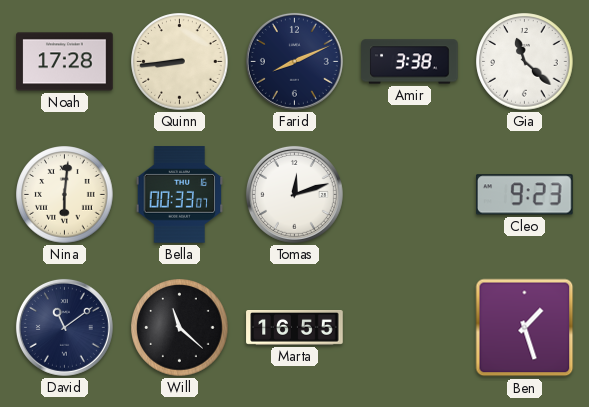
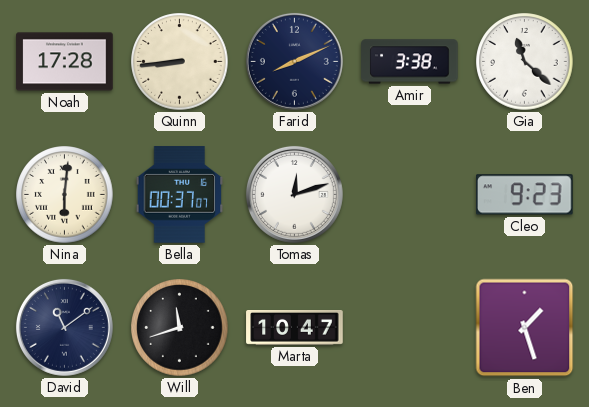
Bella: 00:33 -> 00:37 (180, 195)
Will: 11:22 -> 11:42 (180, 328)
Marta: 16:55 -> 10:47 (295, 328)
